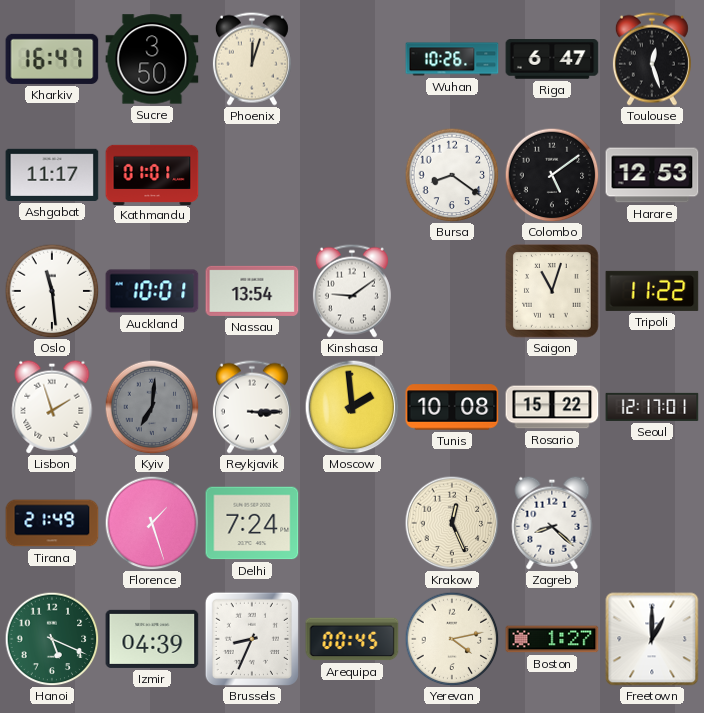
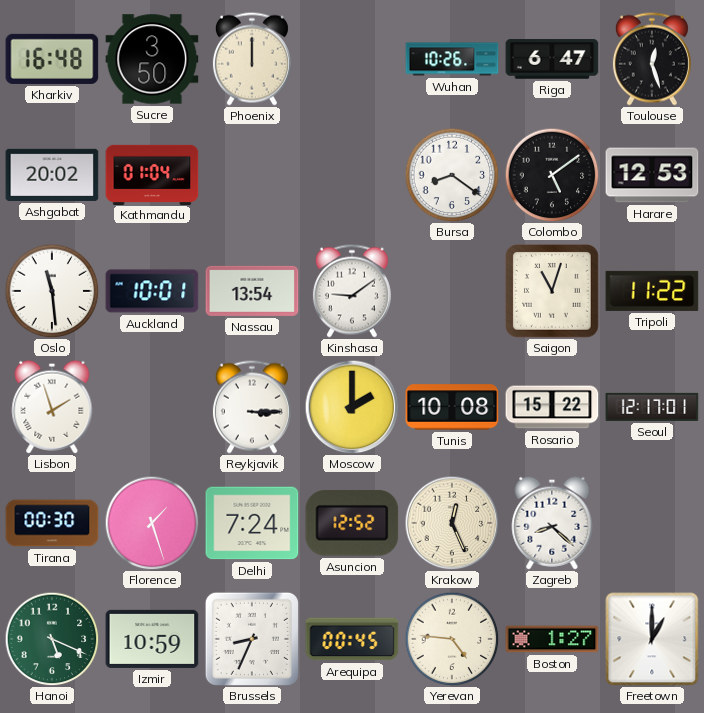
Kharkiv: 16:47 -> 16:48 (52, 59)
Phoenix: 12:03 -> 12:00 (252, 59)
Ashgabat: 11:17 -> 20:02 (52, 175)
Kathmandu: 01:01 -> 01:04 (152, 174)
Kyiv: 7:01 -> none (152, 407)
Moscow: 1:59 -> 2:00 (352, 407)
Tirana: 21:49 -> 00:30 (52, 523)
Asuncion: none -> 12:52 (352, 523)
Izmir: 04:39 -> 10:59 (152, 639)
Yerevan: 4:13 -> 4:46 (452, 639)
